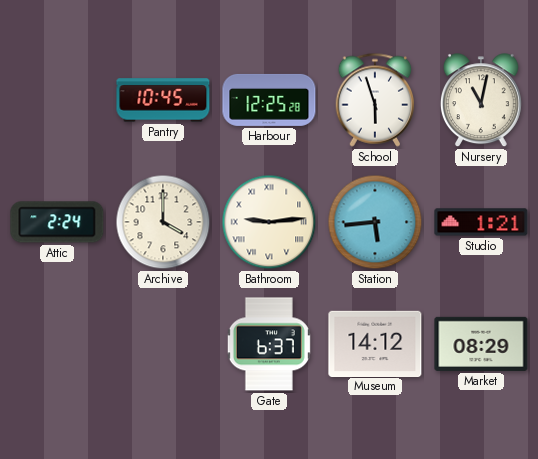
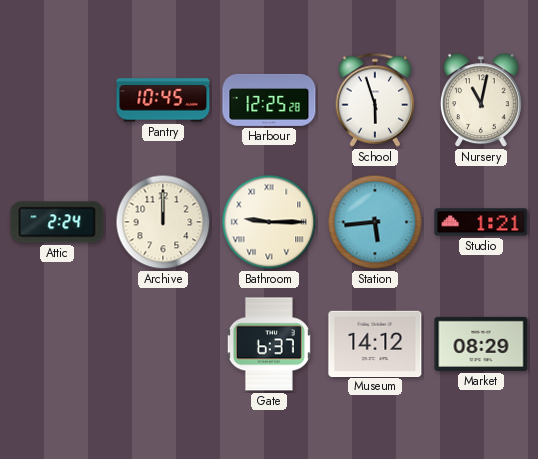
Archive: 4:00 -> 12:00 (163, 222)
Bathroom: 9:14 -> 9:15 (269, 222)
